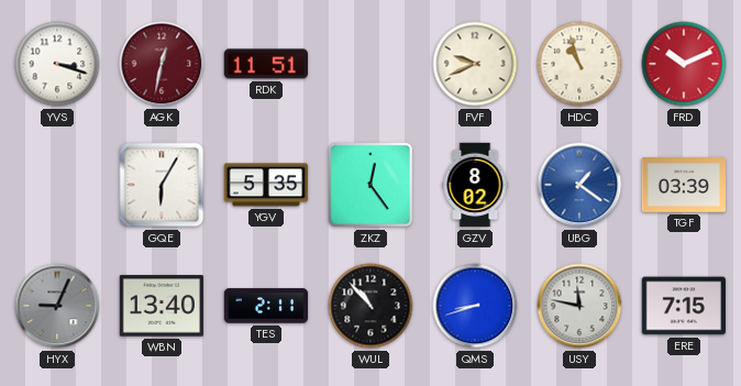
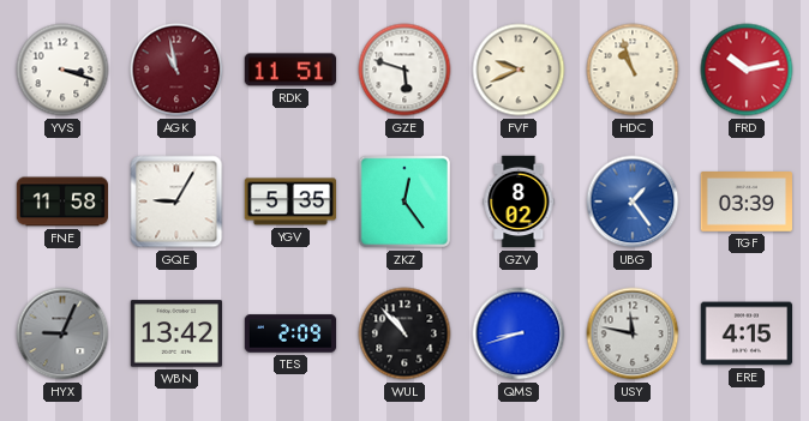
AGK: 12:32 -> 10:58 (176, 70)
GZE: none -> 5:48 (404, 70)
FRD: 10:11 -> 10:13 (747, 70)
FNE: none -> 11:58 (62, 202)
GQE: 6:05 -> 9:05 (176, 202)
UBG: 1:21 -> 1:24 (633, 202)
WBN: 13:40 -> 13:42 (175, 333)
TES: 2:11 -> 2:09 (290, 333)
ERE: 7:15 -> 4:15 (747, 333)
